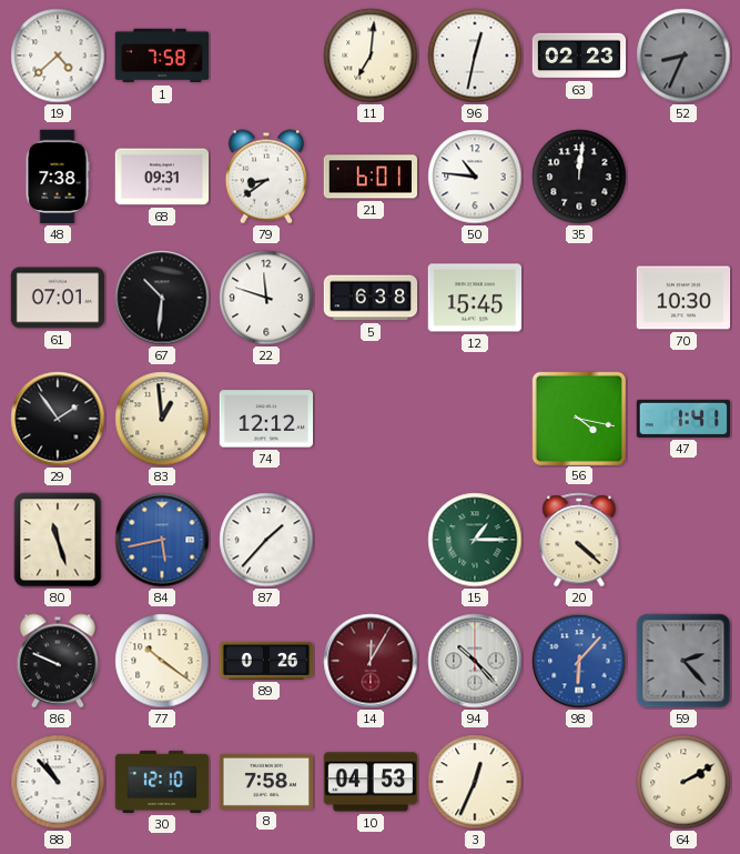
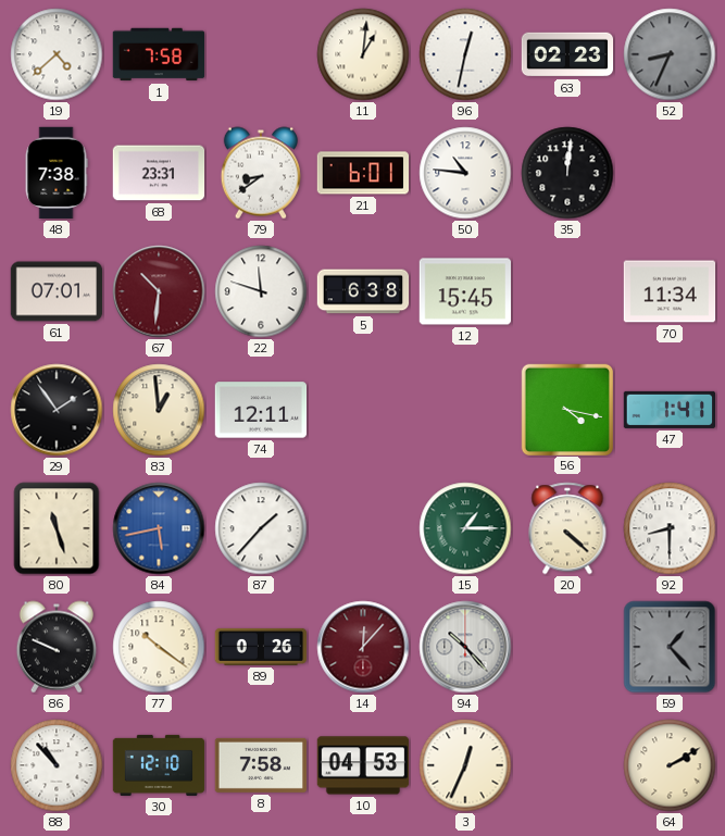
11: 7:01 -> 1:01 (363, 54)
68: 09:31 -> 23:31 (159, 173)
67 dial: black -> burgundy (159, 291)
70: 10:30 -> 11:34 (670, 291)
74: 12:12 -> 12:11 (261, 410)
92: none -> 8:30 (670, 528)
14: 12:05 -> 12:07 (363, 647)
98: 6:07 -> none (579, 661)
59: 2:23 -> 1:23 (670, 647)
